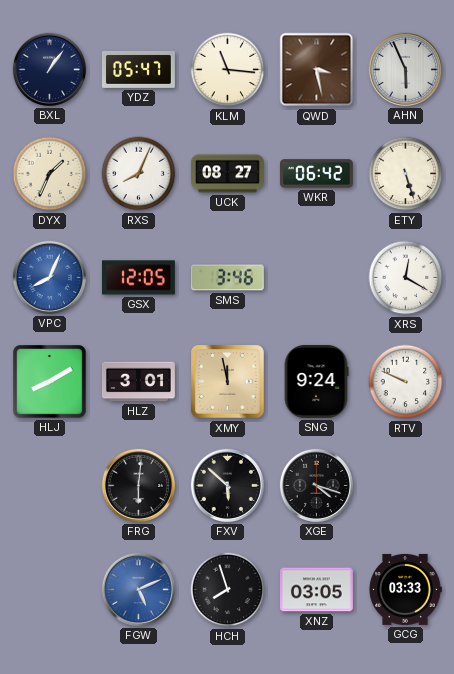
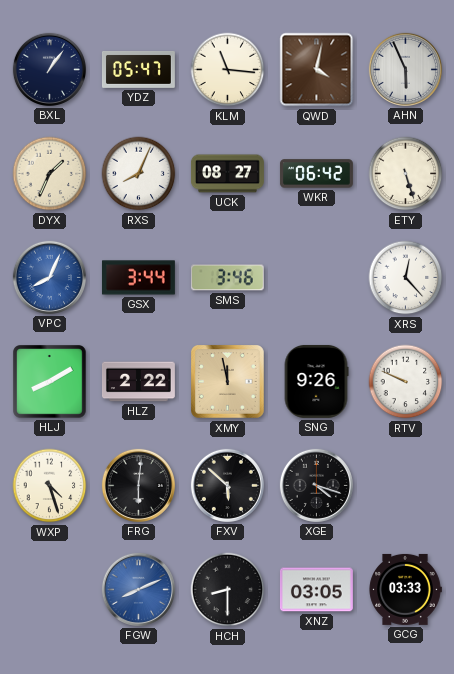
QWD: 3:28 -> 4:02 (317, 70)
GSX: 12:05 -> 3:44 (138, 278)
XRS: 12:20 -> 12:23 (406, 278)
HLZ: 3:01 -> 2:22 (138, 382)
SNG: 9:24 -> 9:26 (316, 381)
WXP: none -> 4:27 (50, 486)
FGW: 5:11 -> 8:11 (138, 589)
HCH: 7:57 -> 8:30 (228, 590)
